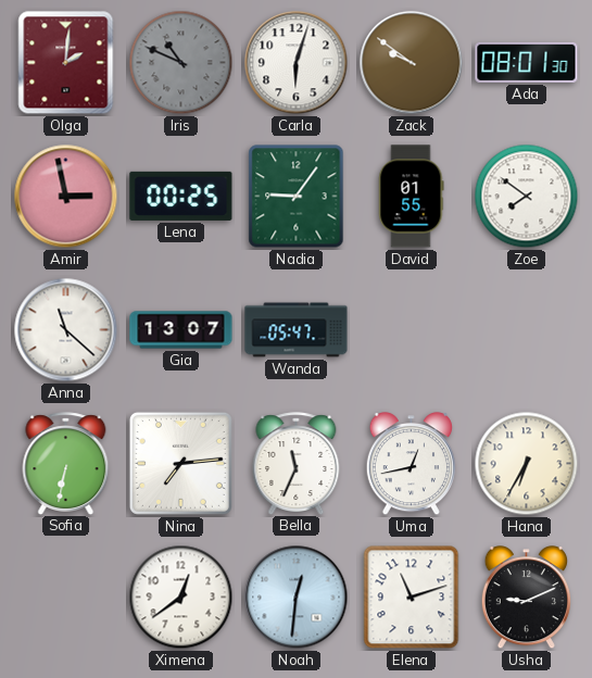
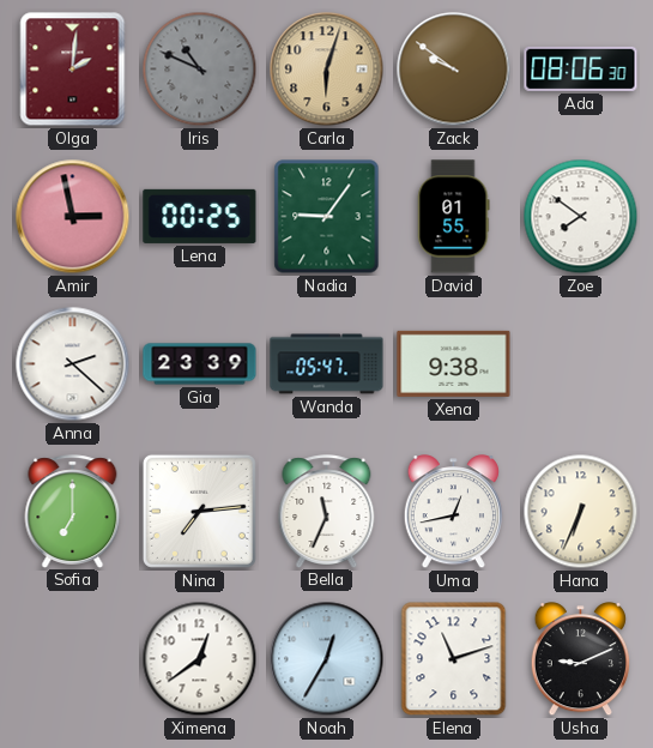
Carla dial: white -> champagne (327, 70)
Ada: 08:01 -> 08:06 (581, 68)
Anna: 11:22 -> 2:22 (73, 364)
Gia: 13:07 -> 23:39 (200, 364)
Xena: none -> 9:38 (454, 363)
Sofia: 6:32 -> 7:00 (73, 511)
Hana: 6:35 -> 6:34 (581, 512)
Noah: 12:31 -> 12:35 (327, 659)
